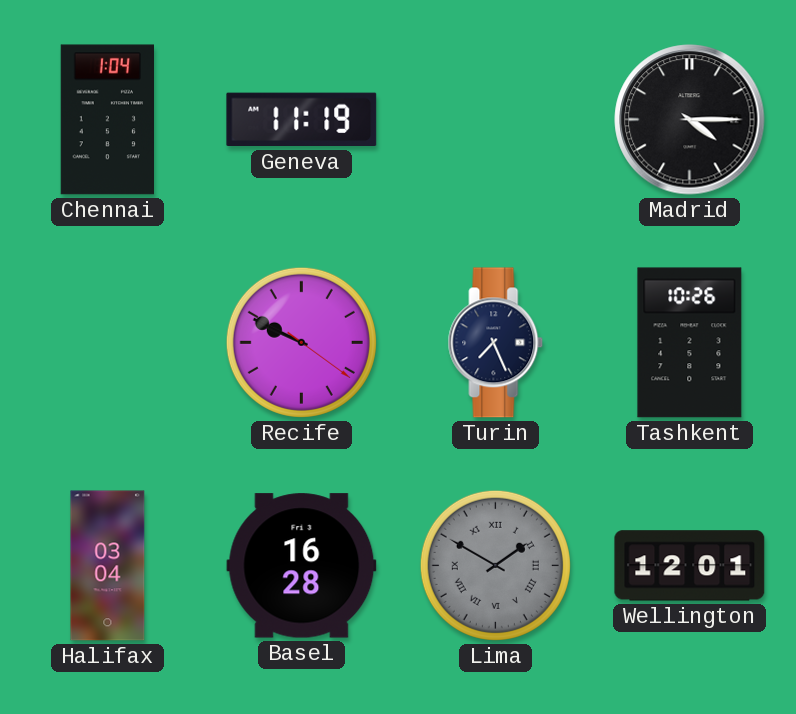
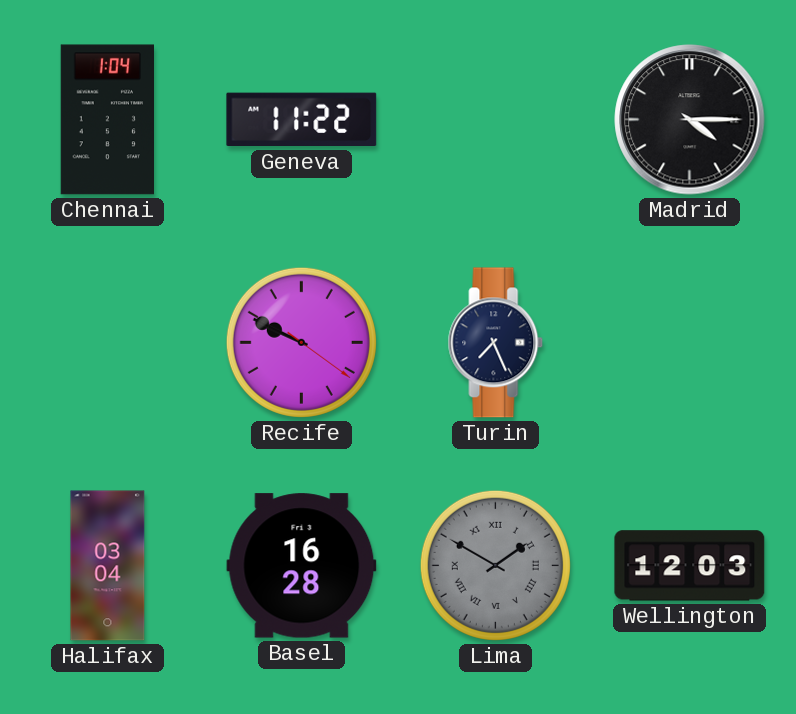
Geneva: 11:19 -> 11:22 (302, 120)
Tashkent: 10:26 -> none (690, 343)
Wellington: 12:01 -> 12:03 (690, 566)
